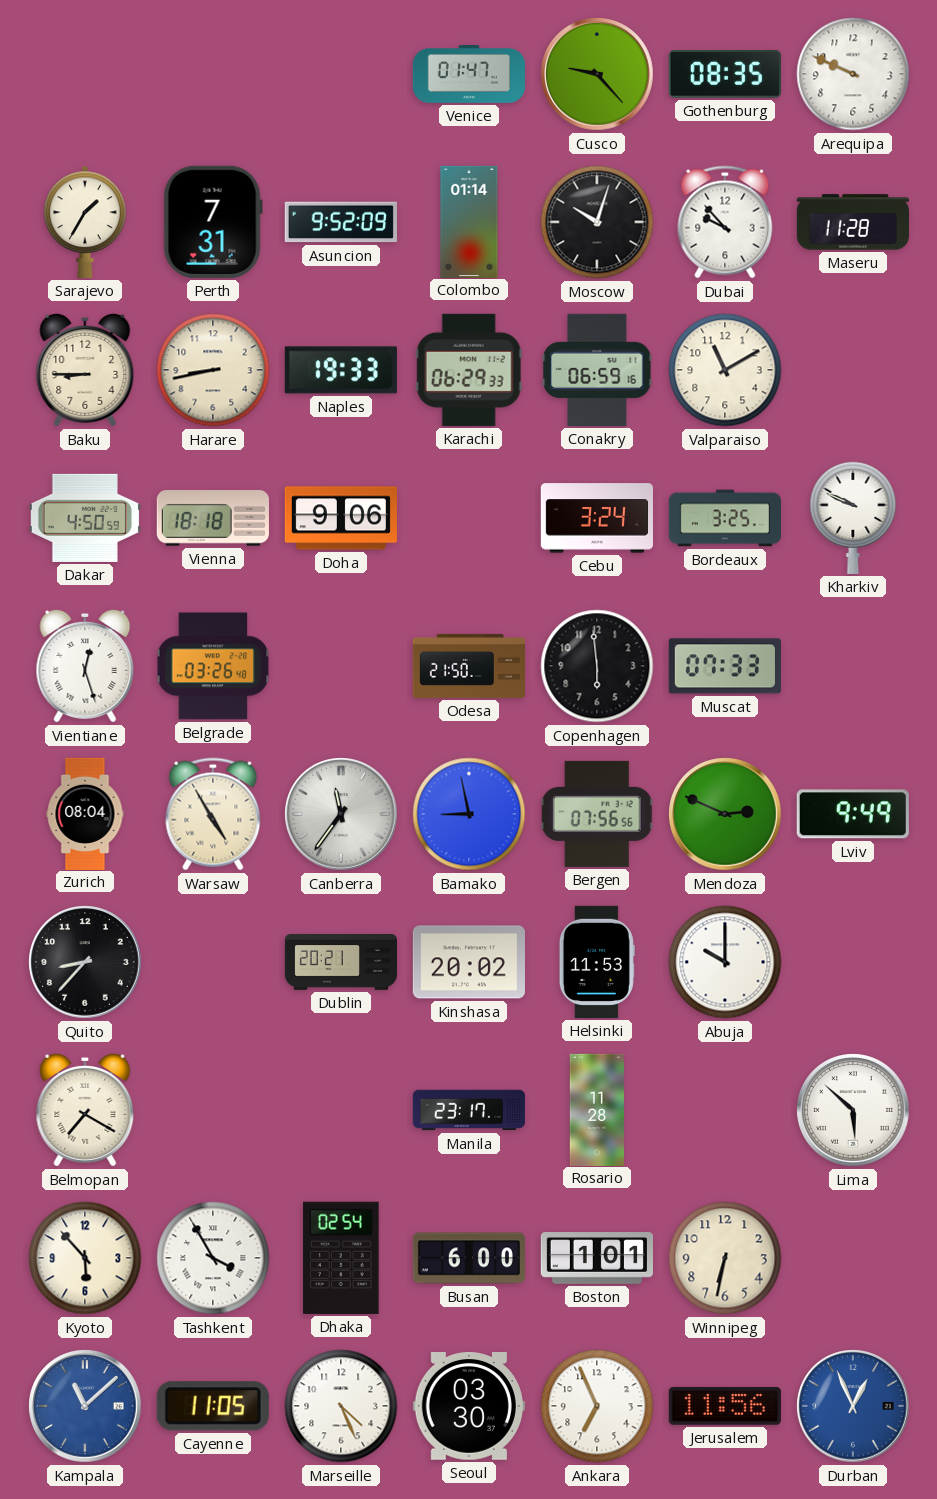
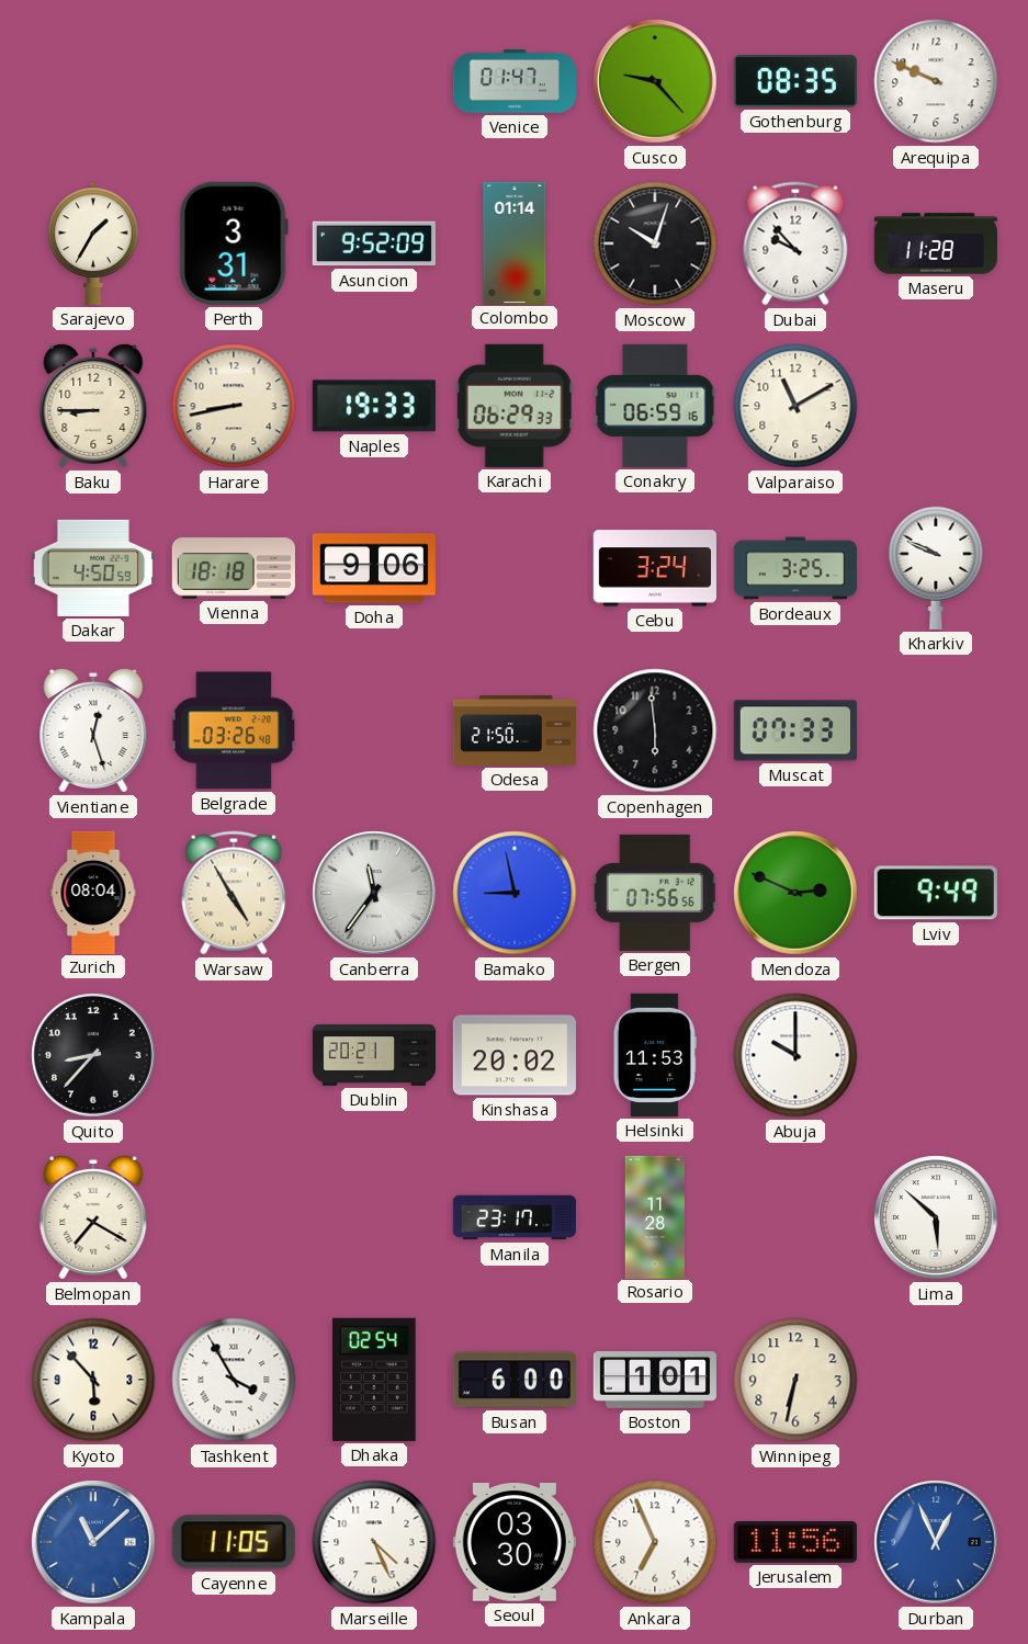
Perth: 7:31 -> 3:31 (234, 243)
